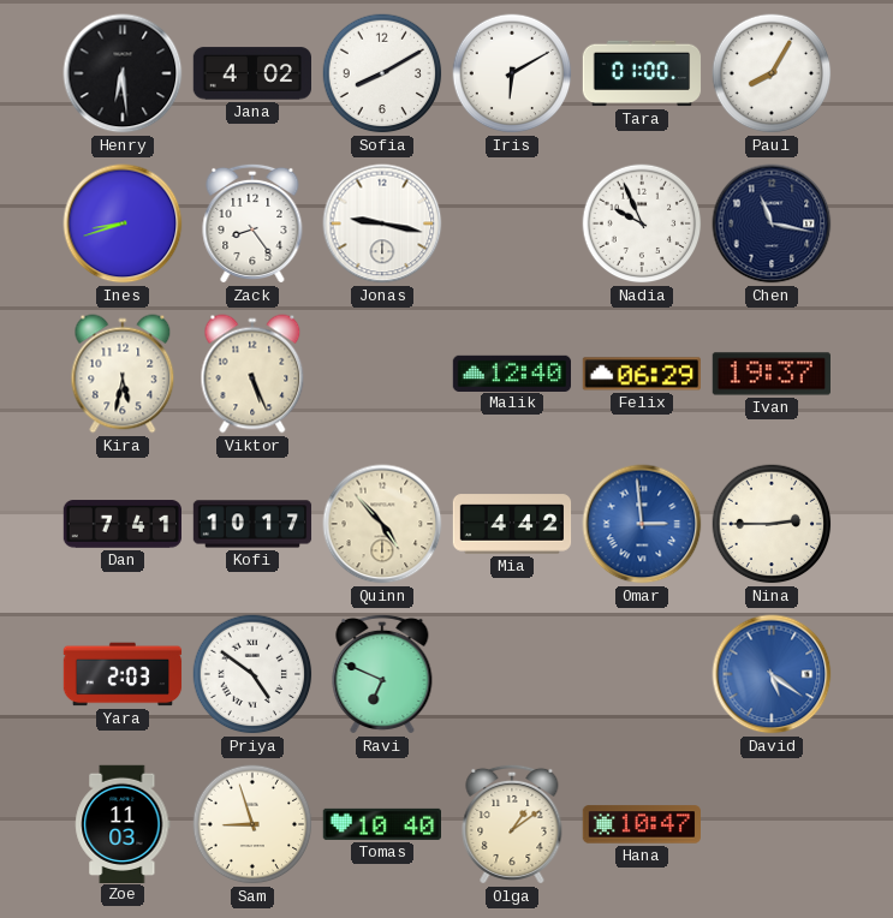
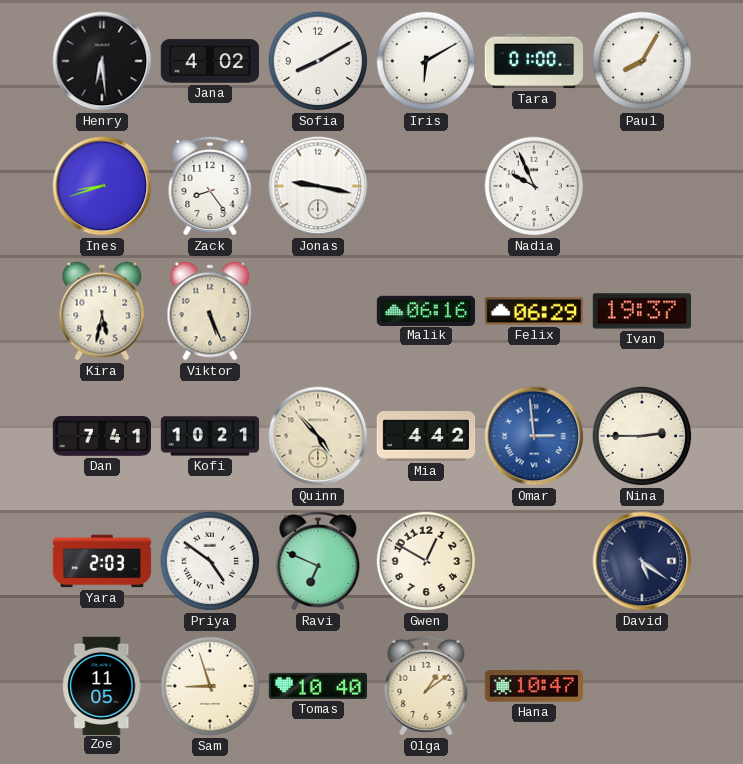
Chen: 11:17 -> none (772, 223)
Malik: 12:40 -> 06:16 (425, 310)
Kofi: 10:17 -> 10:21 (210, 436)
Gwen: none -> 12:50 (426, 561)
David dial: blue -> navy (642, 561)
Zoe: 11:03 -> 11:05 (102, 685)
